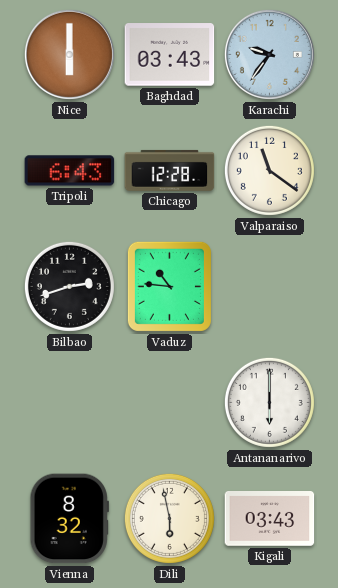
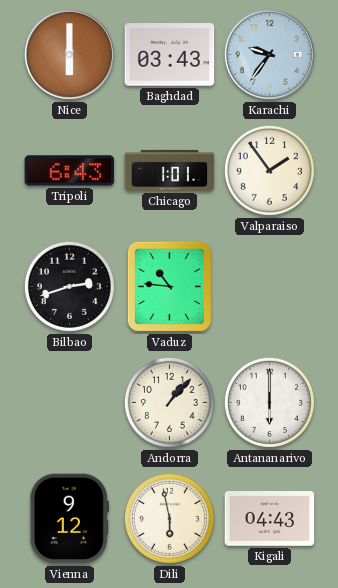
Chicago: 12:28 -> 1:01 (170, 170)
Valparaiso: 11:21 -> 1:54 (269, 170)
Andorra: none -> 1:07 (169, 402)
Vienna: 8:32 -> 9:12 (69, 519)
Kigali: 03:43 -> 04:43 (270, 519)
